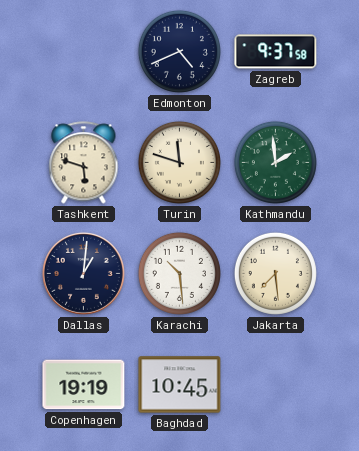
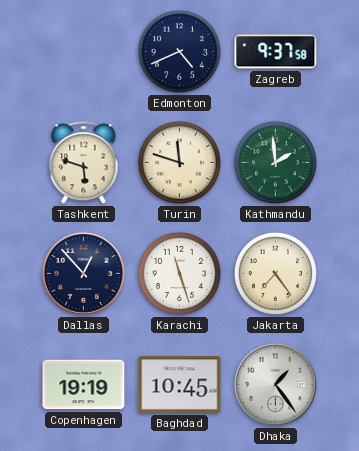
Dallas: 1:01 -> 12:53 (83, 273)
Karachi: 10:29 -> 11:27 (179, 273)
Jakarta: 7:29 -> 7:24 (275, 273)
Dhaka: none -> 1:24 (275, 384)
